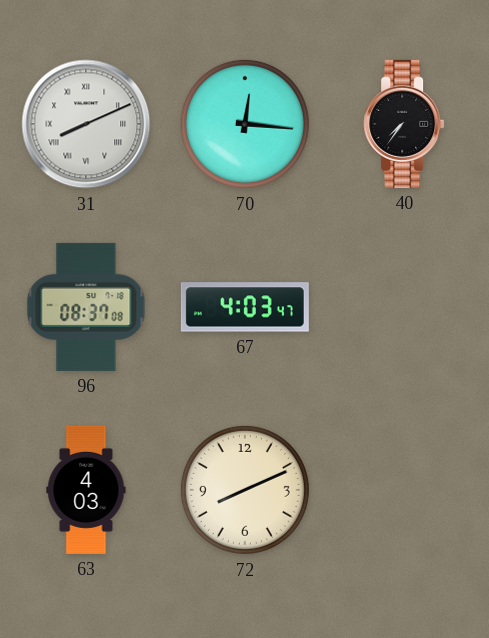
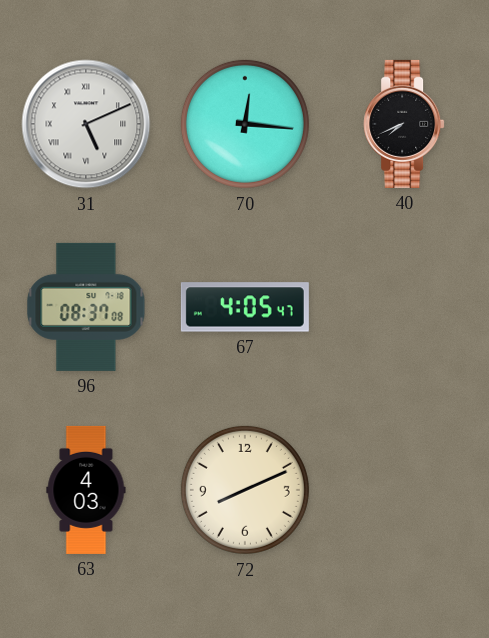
31: 8:11 -> 5:11 (86, 124)
40: 7:36 -> 7:41 (404, 124)
67: 4:03 -> 4:05 (245, 307)
